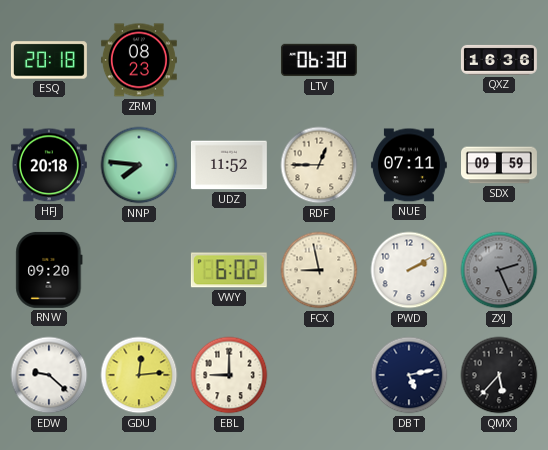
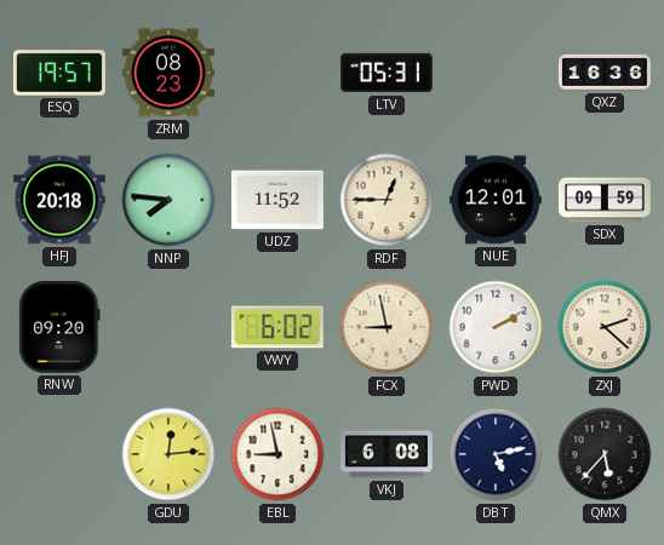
ESQ: 20:18 -> 19:57 (59, 73)
LTV: 06:30 -> 05:31 (387, 73)
NUE: 07:11 -> 12:01 (496, 200)
ZXJ: 2:26 -> 2:22 (605, 327)
ZXJ dial: grey -> cream (605, 327)
EDW: 9:22 -> none (49, 375)
EBL: 9:00 -> 8:58 (277, 454)
VKJ: none -> 6:08 (387, 454)
